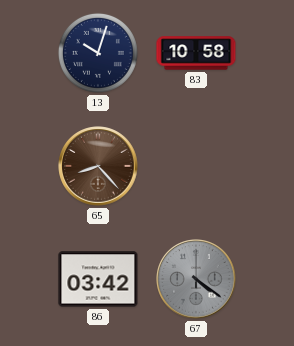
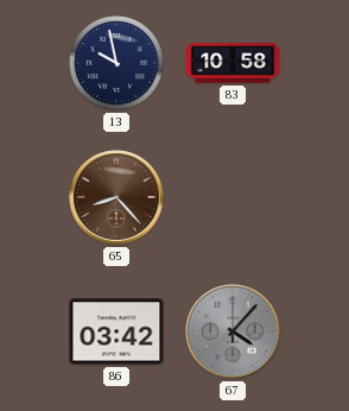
13: 10:03 -> 9:58 (116, 63)
67: 4:21 -> 4:07 (233, 331)
